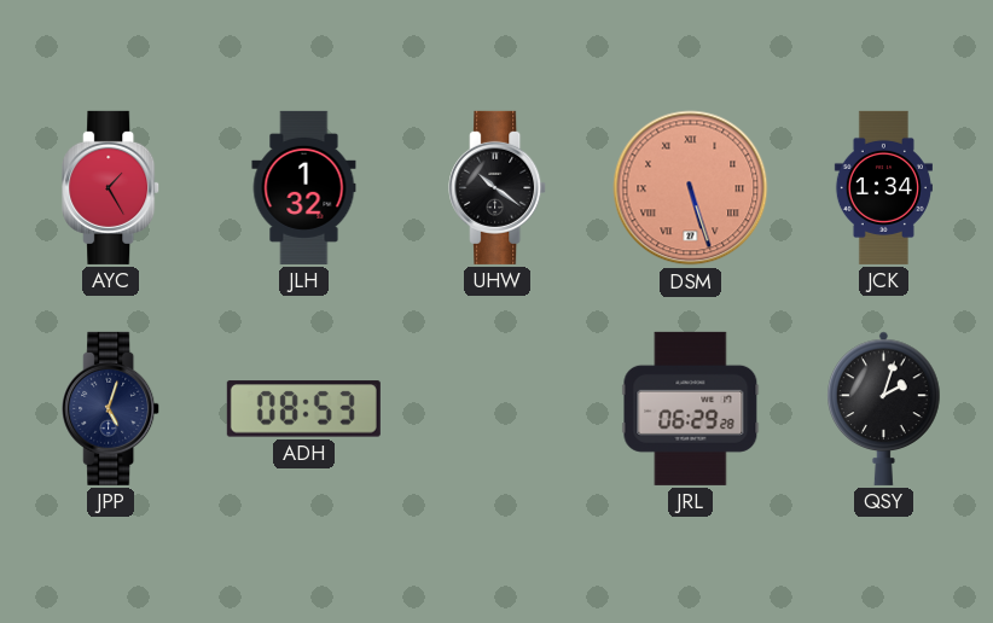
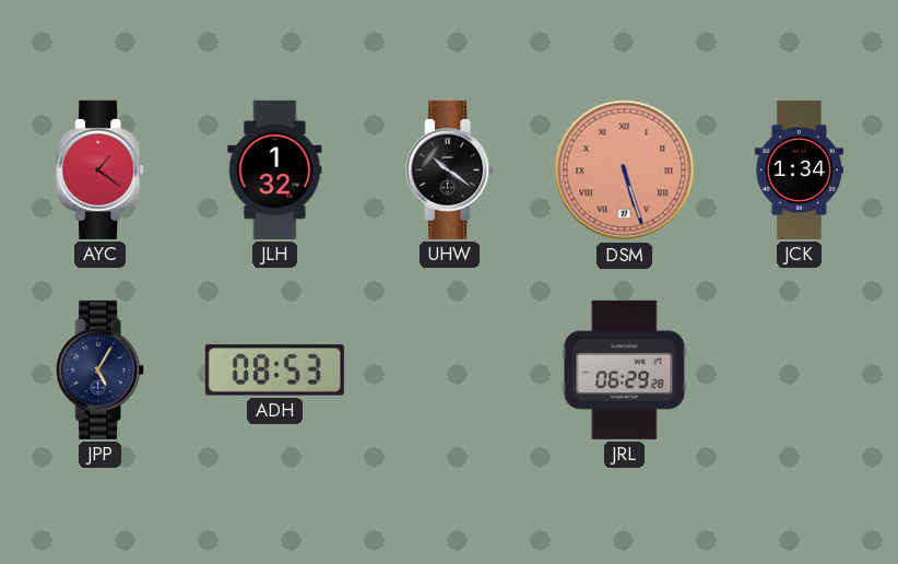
AYC: 1:25 -> 1:21 (101, 169)
JPP: 5:03 -> 5:05 (101, 369)
QSY: 2:03 -> none (884, 408)
